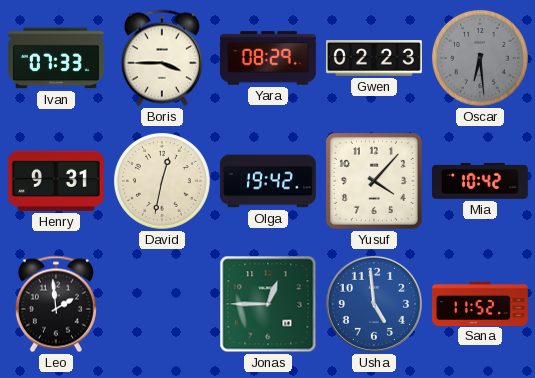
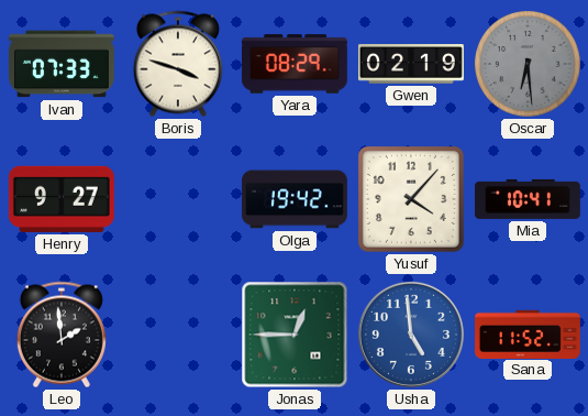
Boris: 3:45 -> 3:48 (178, 64)
Gwen: 02:23 -> 02:19 (411, 64)
Henry: 9:31 -> 9:27 (62, 199)
David: 12:32 -> none (162, 181)
Mia: 10:42 -> 10:41 (528, 199)
